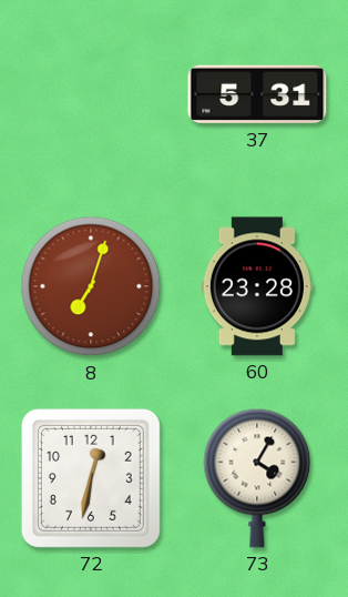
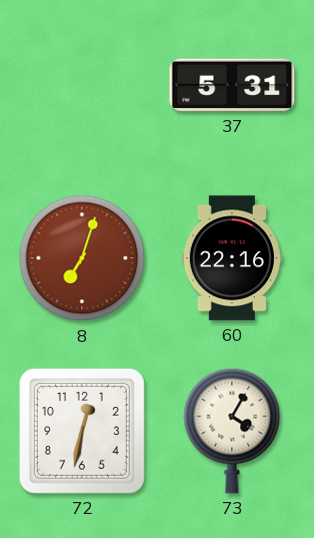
60: 23:28 -> 22:16 (232, 258)
